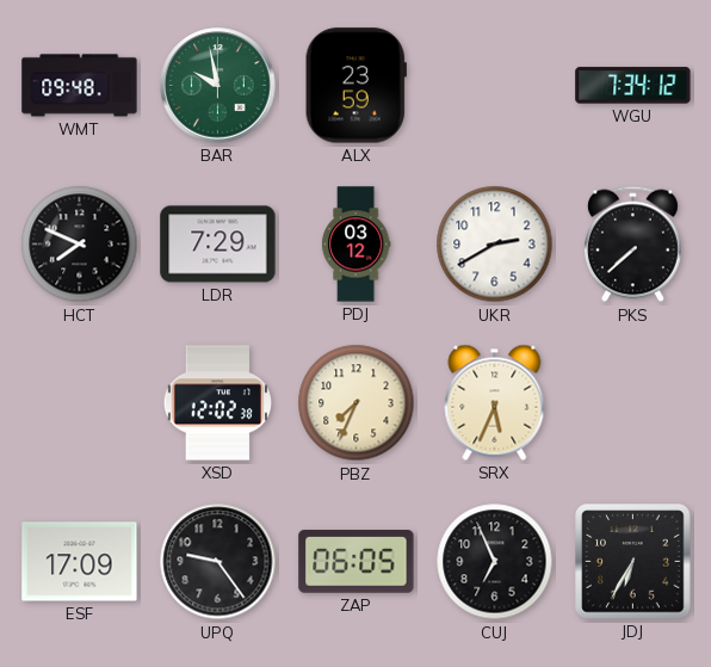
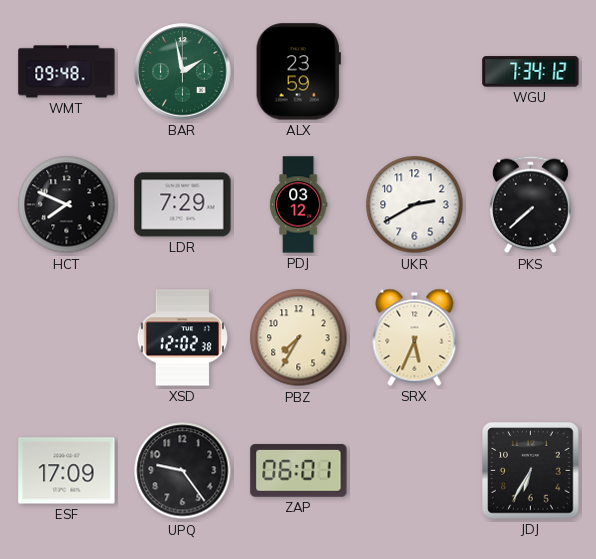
BAR: 9:58 -> 1:58 (183, 72)
PBZ: 7:34 -> 7:35 (299, 338)
ZAP: 06:05 -> 06:01 (299, 471)
CUJ: 6:56 -> none (495, 562)
